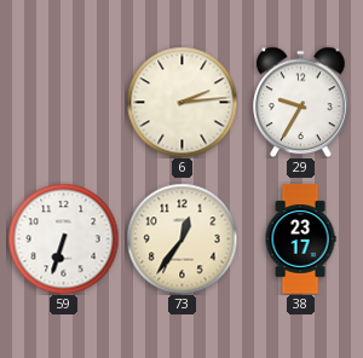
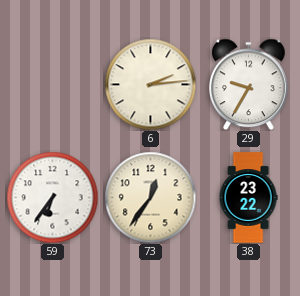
59: 6:33 -> 6:36 (52, 197)
38: 23:17 -> 23:22 (248, 198)
